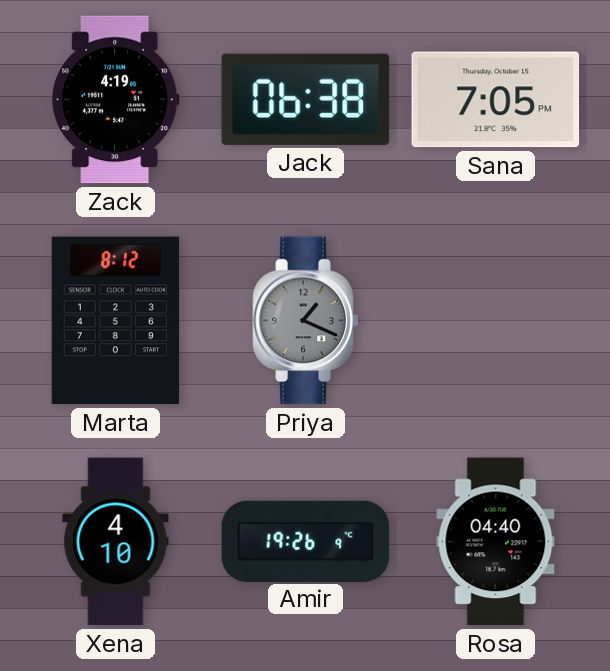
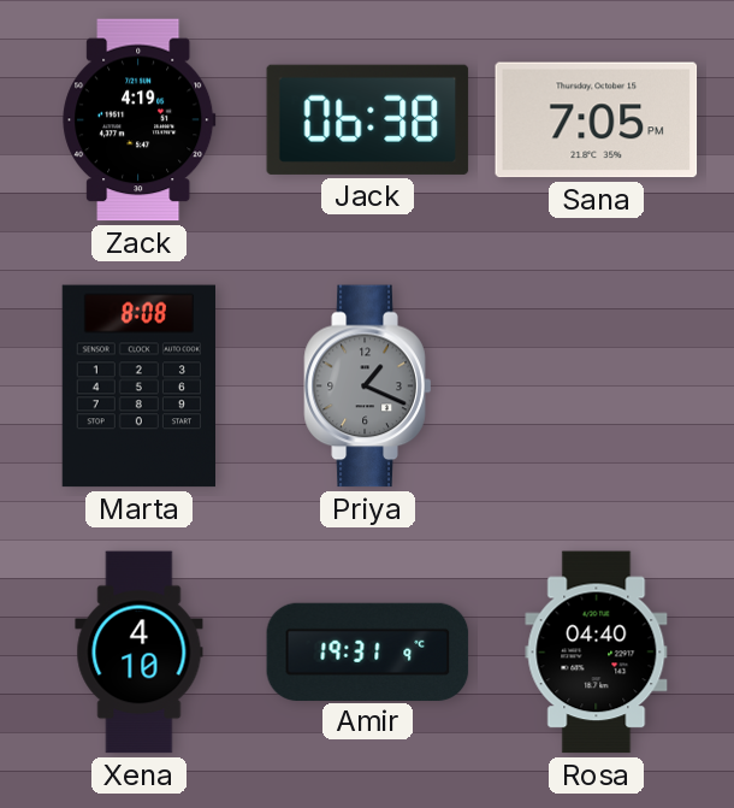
Marta: 8:12 -> 8:08 (138, 387)
Amir: 19:26 -> 19:31 (368, 651)
